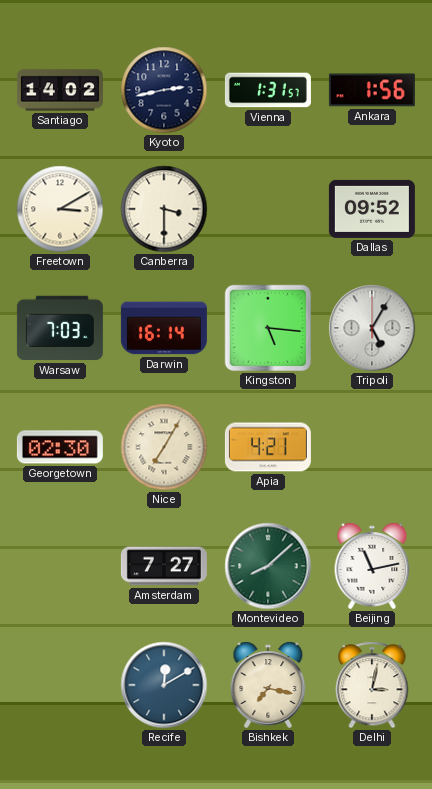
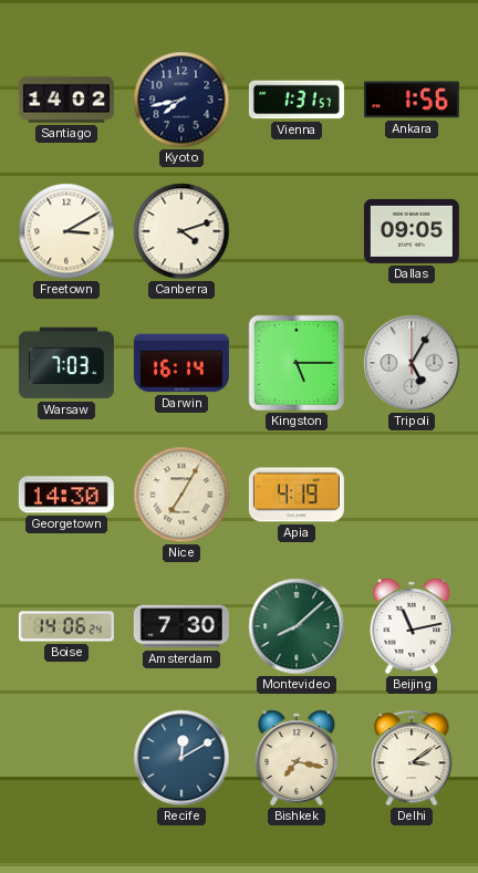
Kyoto: 2:43 -> 7:43 (181, 100)
Canberra: 3:30 -> 4:12 (181, 231)
Dallas: 09:52 -> 09:05 (412, 231)
Kingston: 5:16 -> 5:15 (297, 363)
Georgetown: 02:30 -> 14:30 (66, 495)
Apia: 4:21 -> 4:19 (297, 495)
Boise: none -> 14:06 (66, 626)
Amsterdam: 7:27 -> 7:30 (181, 626)
Delhi: 3:02 -> 3:09 (412, 758)
